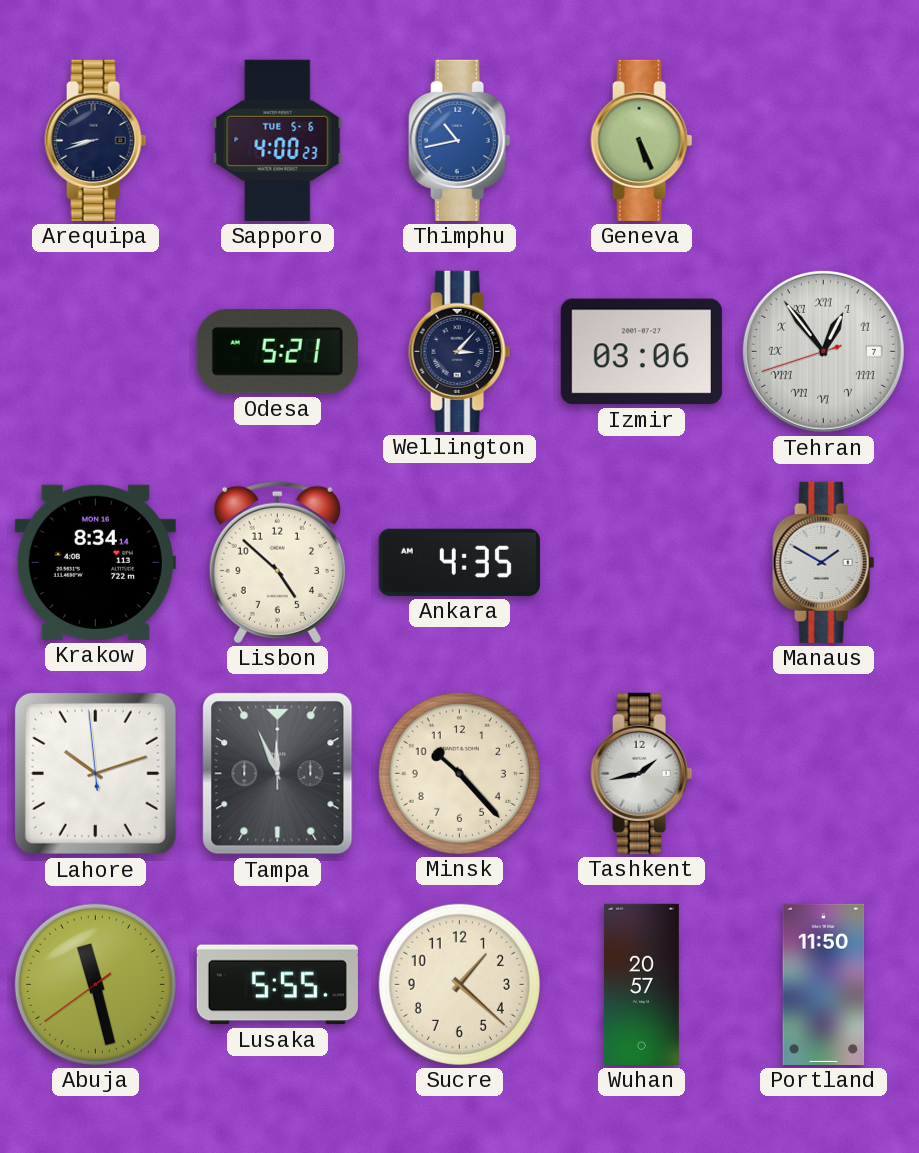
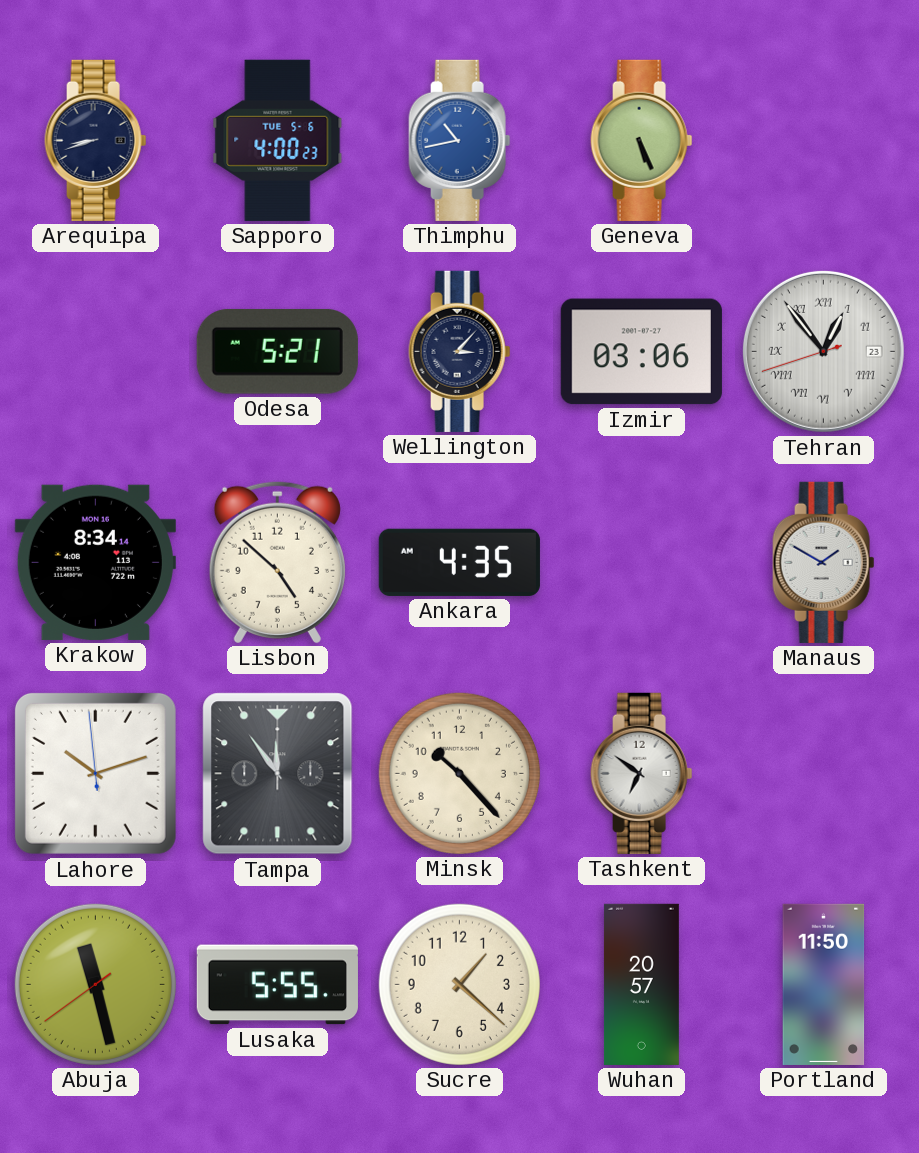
Tehran date: 7 -> 23 (823, 351)
Tampa: 11:56 -> 11:54 (278, 774)
Tashkent: 1:43 -> 6:51 (642, 773)
